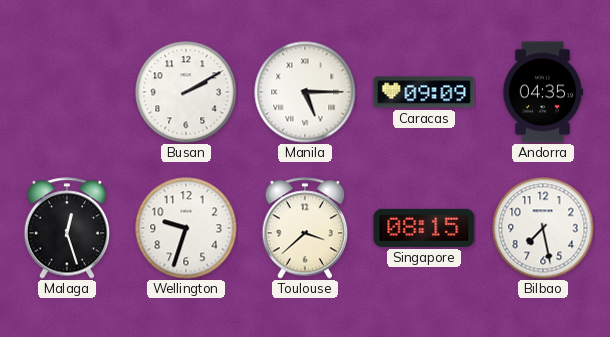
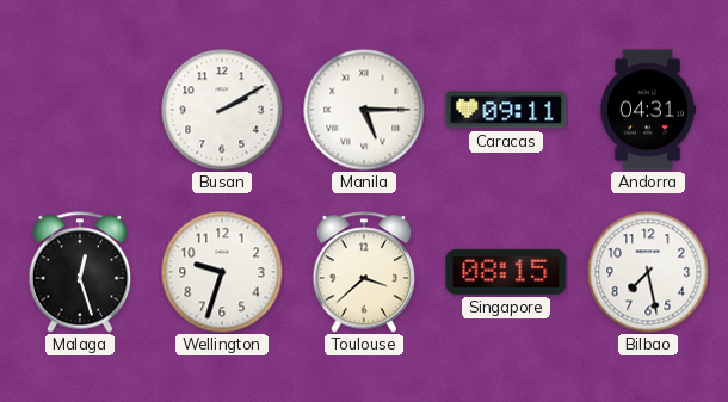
Caracas: 09:09 -> 09:11 (506, 110)
Andorra: 04:35 -> 04:31 (648, 110)
